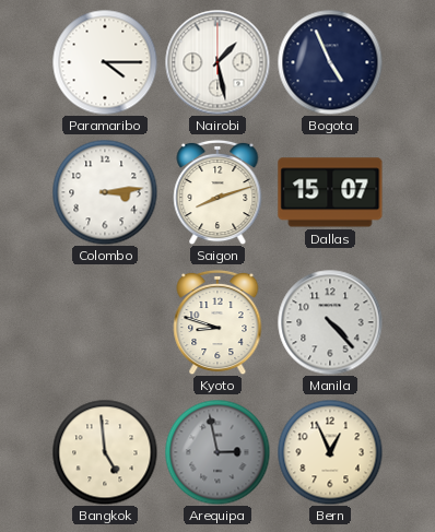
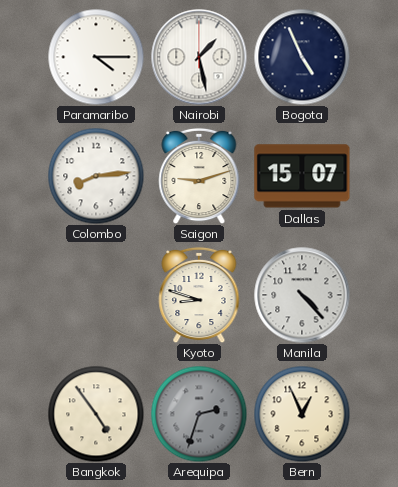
Colombo: 3:14 -> 8:14 (96, 176)
Saigon: 8:12 -> 9:12 (199, 176)
Bangkok: 4:59 -> 4:54 (96, 414)
Arequipa: 2:58 -> 2:33 (199, 414)
